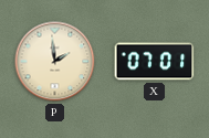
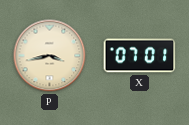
P: 1:59 -> 3:43 (50, 56)
